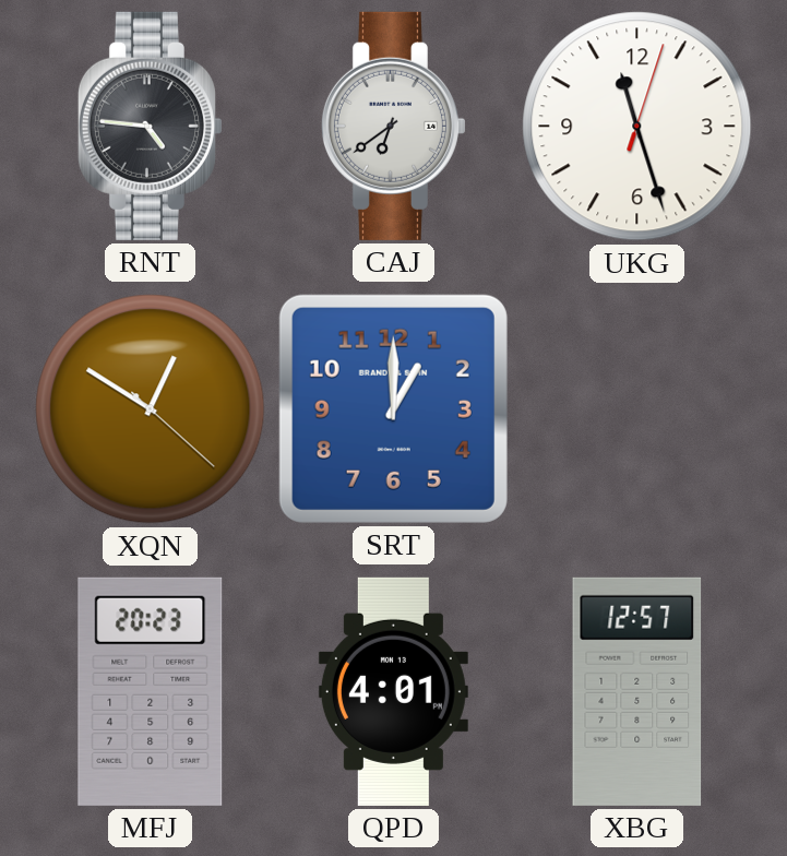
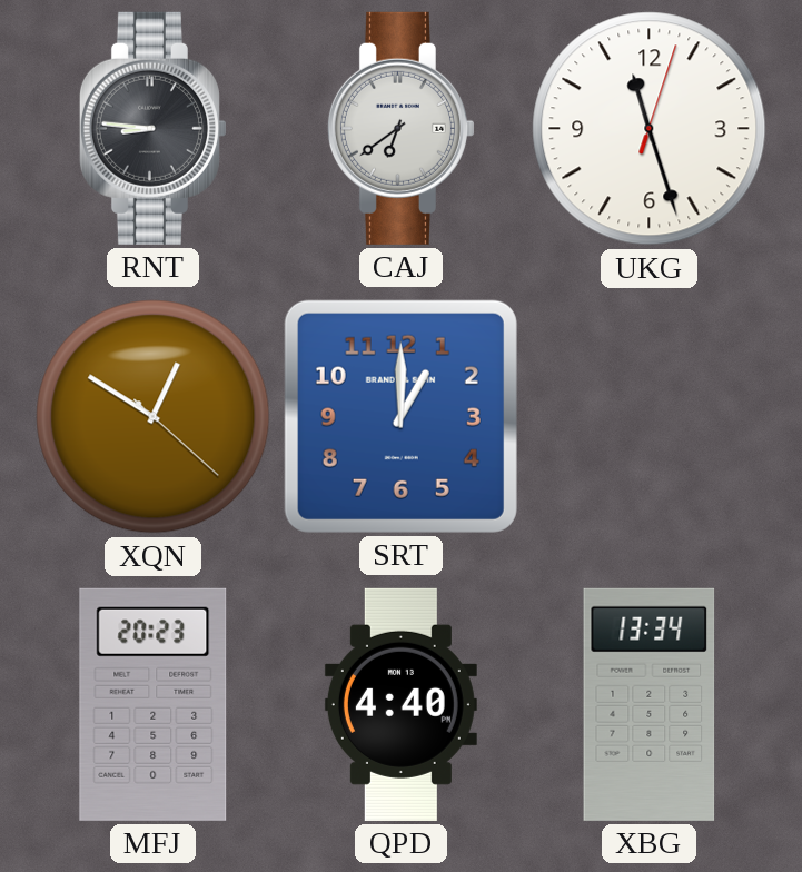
RNT: 4:46 -> 8:46 (152, 128)
QPD: 4:01 -> 4:40 (400, 704)
XBG: 12:57 -> 13:34 (650, 704)
